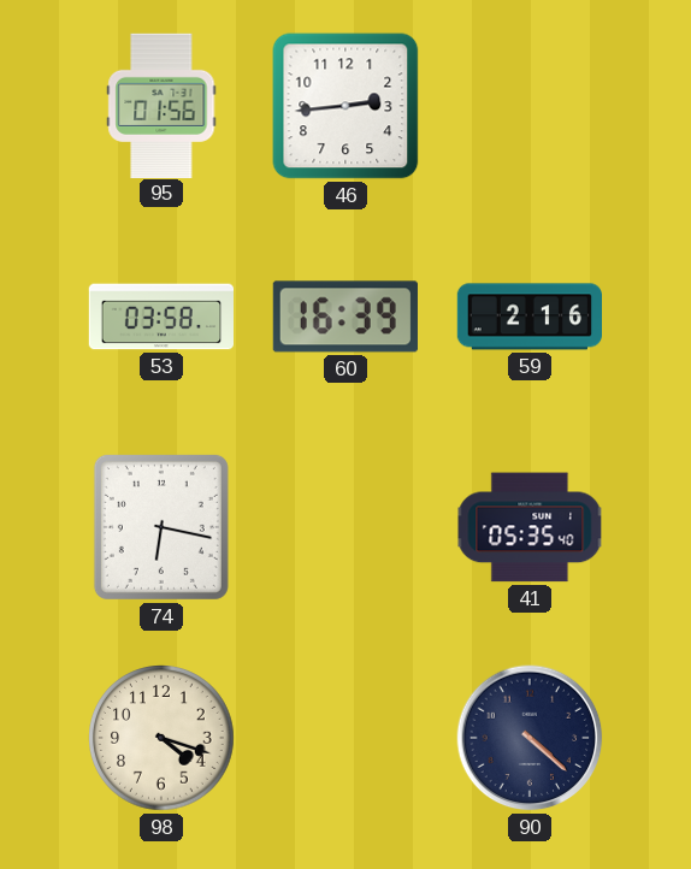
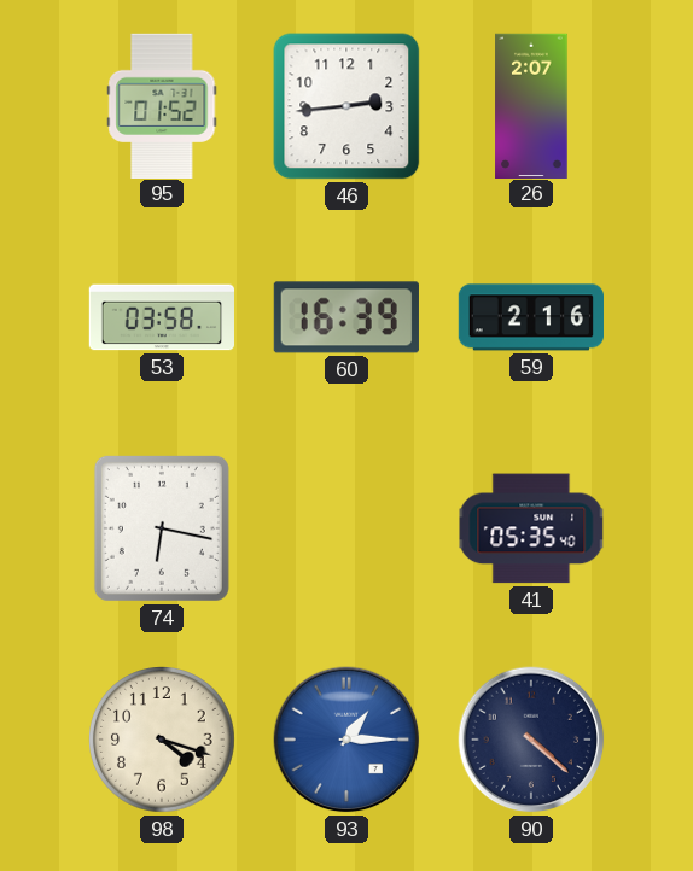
95: 01:56 -> 01:52 (162, 105)
26: none -> 2:07 (531, 105)
93: none -> 1:15 (346, 740)
